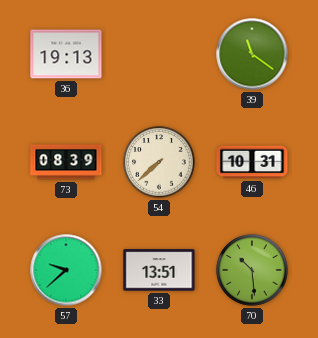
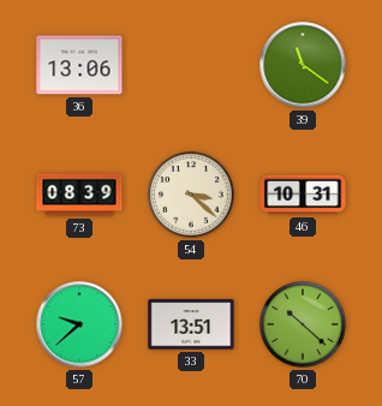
36: 19:13 -> 13:06 (79, 65)
54: 7:38 -> 3:22 (191, 195)
70: 10:29 -> 10:22 (303, 324)
